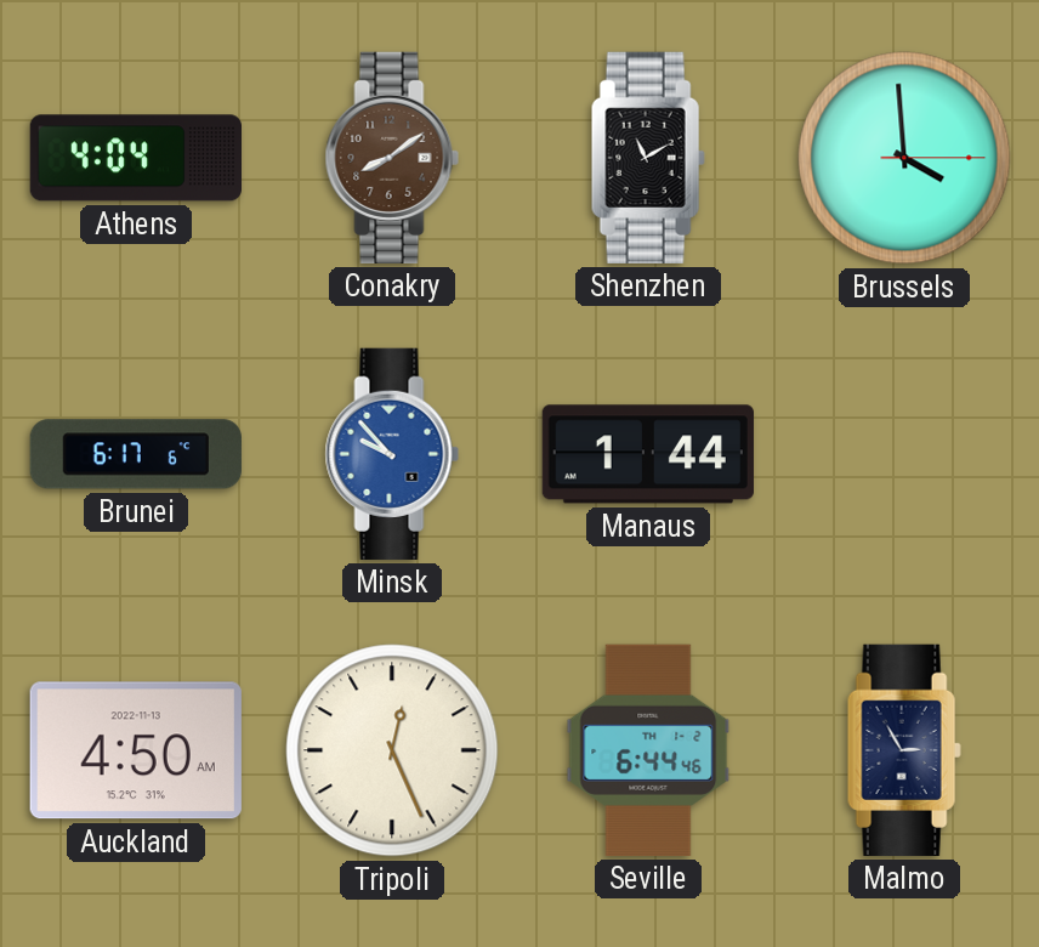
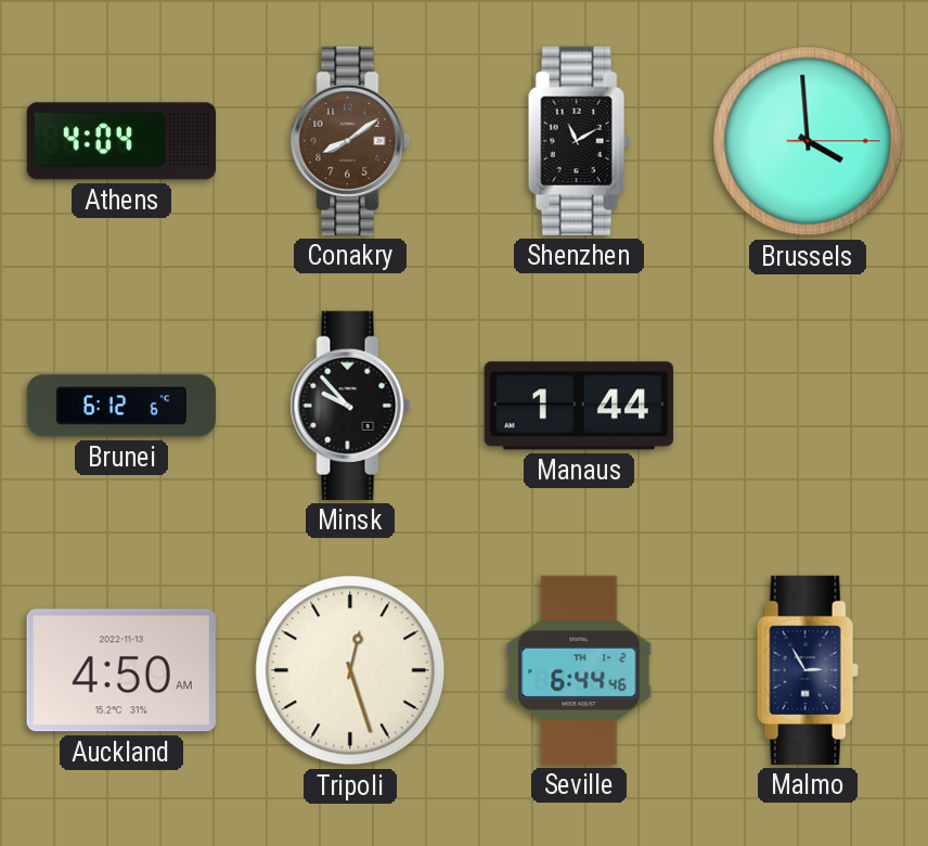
Brunei: 6:17 -> 6:12 (121, 406)
Minsk dial: blue -> black (350, 406)
Tripoli: 12:26 -> 12:27 (350, 670)
